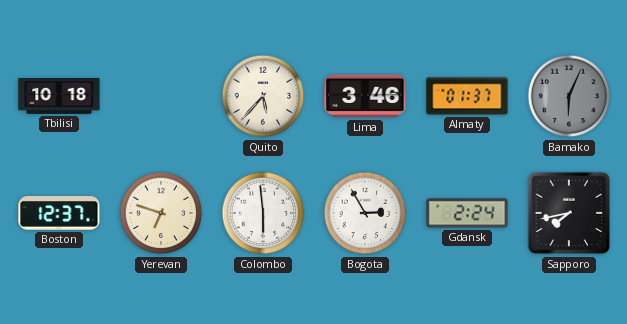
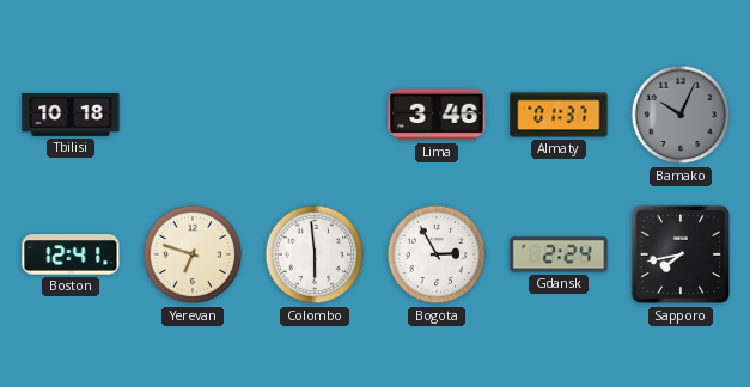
Quito: 5:37 -> none (263, 96)
Bamako: 6:04 -> 10:04 (681, 115)
Boston: 12:37 -> 12:41 (71, 254)
